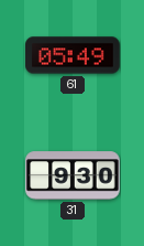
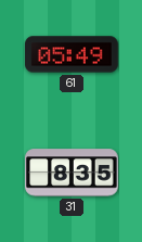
31: 9:30 -> 8:35 (72, 173)
